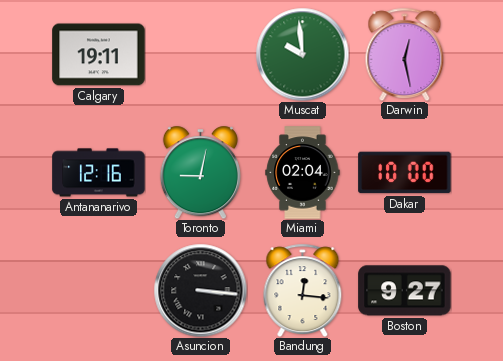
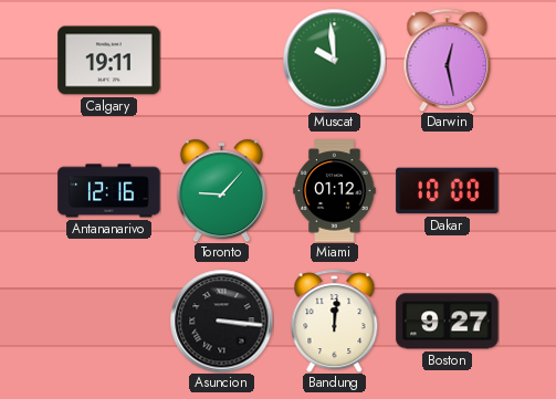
Toronto: 9:02 -> 9:07 (221, 190)
Miami: 02:04 -> 01:12 (335, 191)
Bandung: 12:16 -> 12:01 (335, 321)
